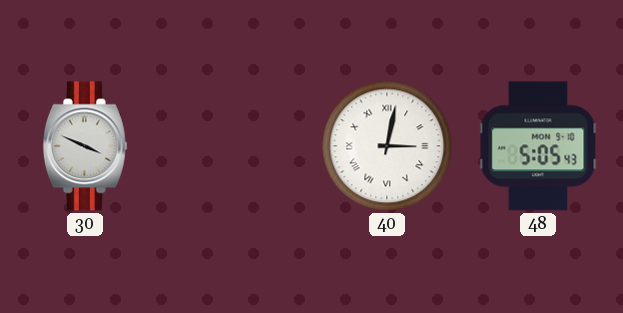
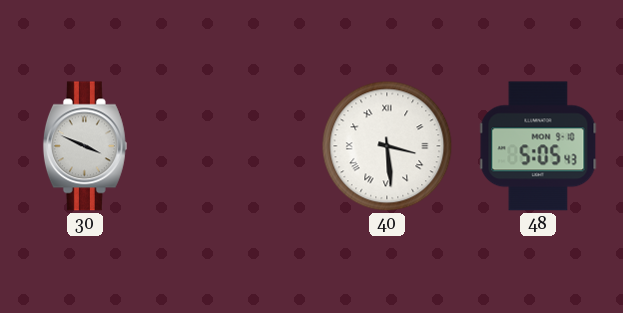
40: 3:02 -> 3:29 (387, 146)
